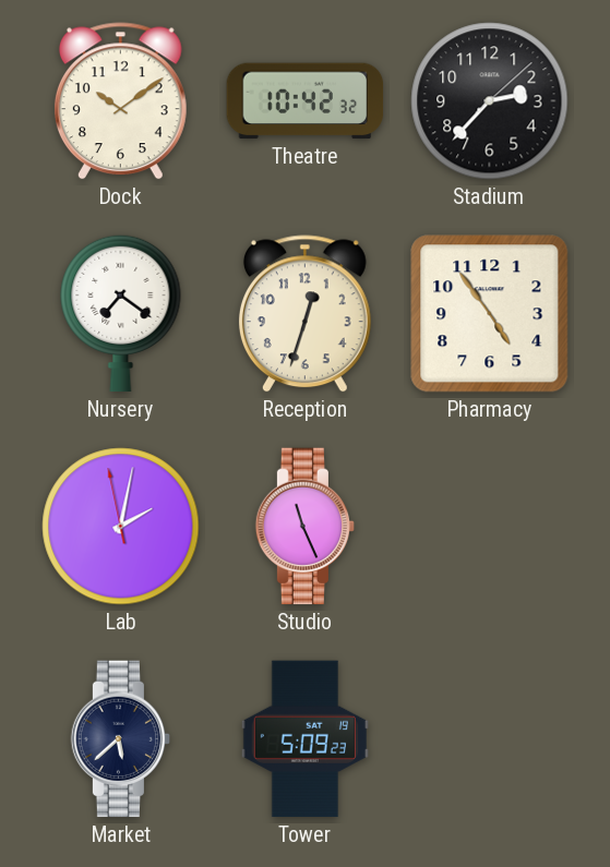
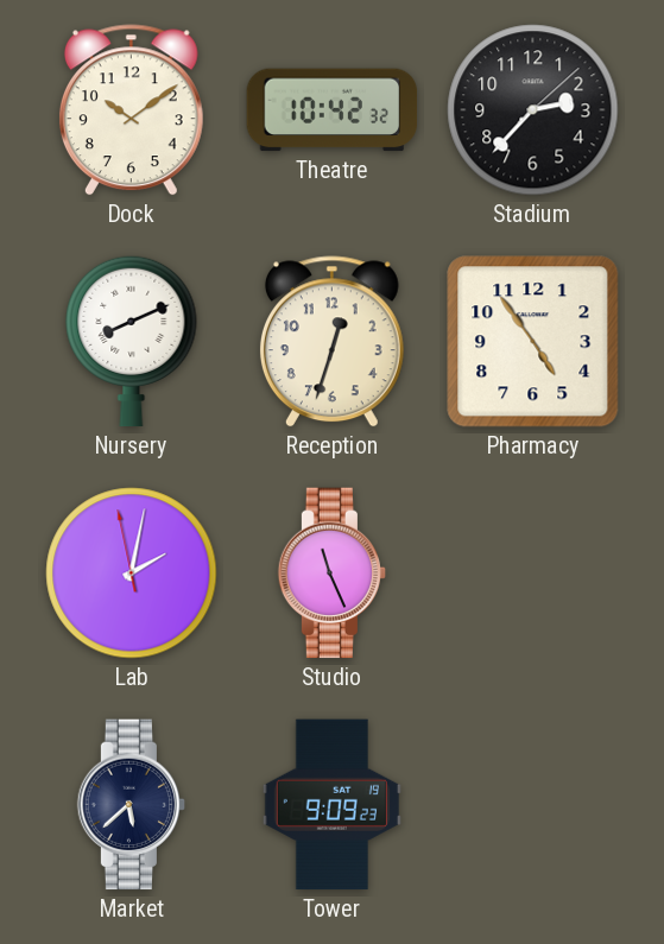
Nursery: 7:21 -> 8:11 (132, 341)
Tower: 5:09 -> 9:09 (331, 805)
